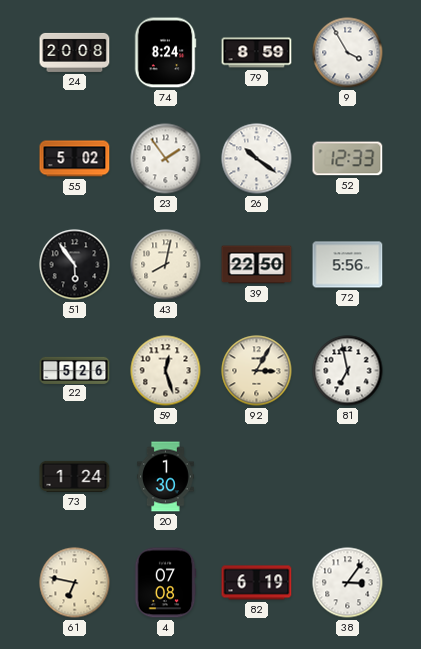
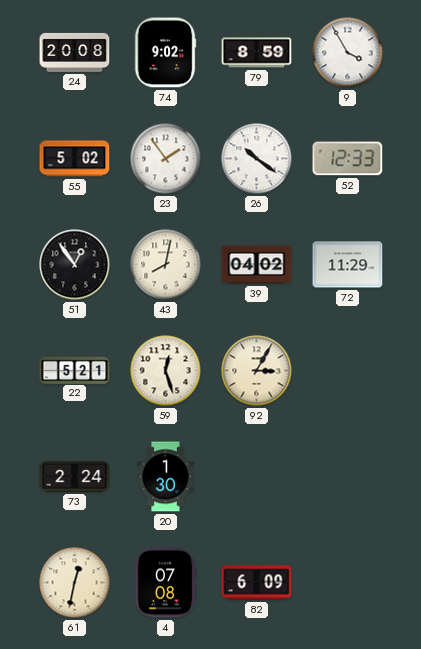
74: 8:24 -> 9:02 (165, 53)
51: 5:54 -> 12:54 (75, 265)
39: 22:50 -> 04:02 (257, 265)
72: 5:56 -> 11:29 (348, 265)
22: 5:26 -> 5:21 (75, 370)
81: 6:58 -> none (348, 371)
73: 1:24 -> 2:24 (75, 476)
61: 6:47 -> 12:32 (75, 583)
82: 6:19 -> 6:09 (257, 583)
38: 3:06 -> none (348, 583)
